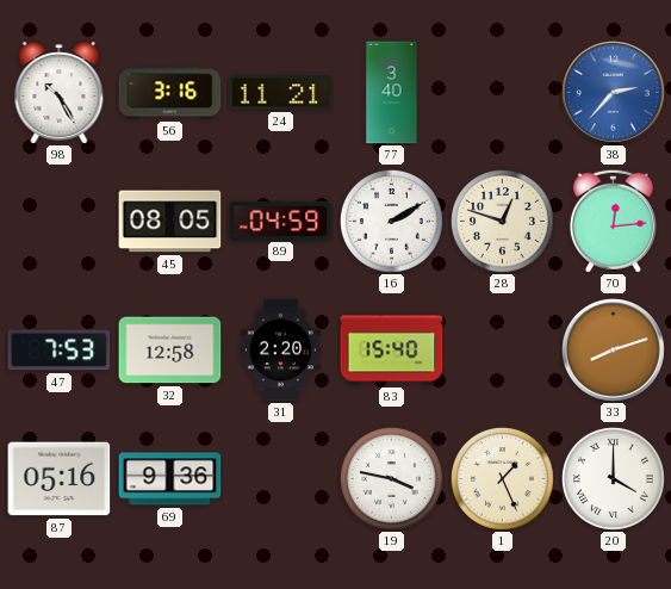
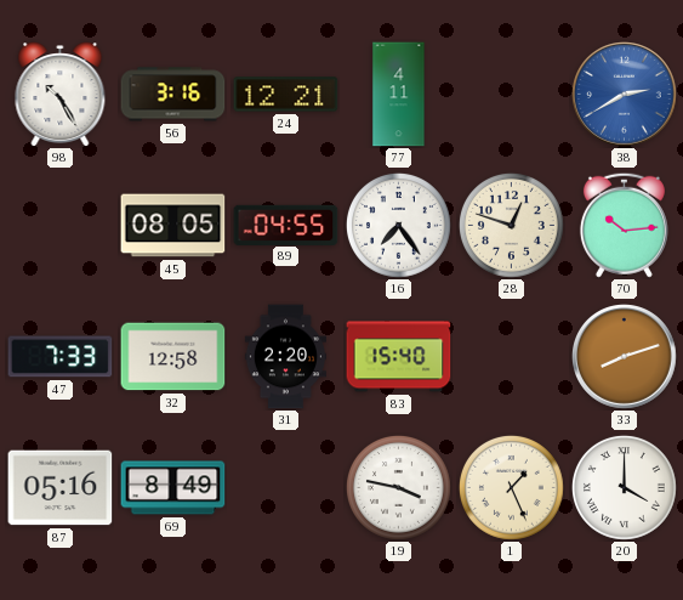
24: 11:21 -> 12:21 (286, 95)
77: 3:40 -> 4:11 (399, 95)
38: 2:37 -> 2:40 (625, 95)
89: 04:59 -> 04:55 (286, 225)
16: 2:10 -> 7:24 (398, 225)
70: 12:14 -> 10:14 (624, 225)
47: 7:53 -> 7:33 (61, 357)
69: 9:36 -> 8:49 (173, 488)
